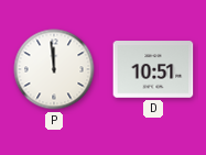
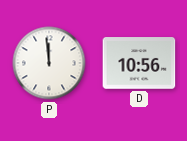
D: 10:51 -> 10:56 (139, 63)
